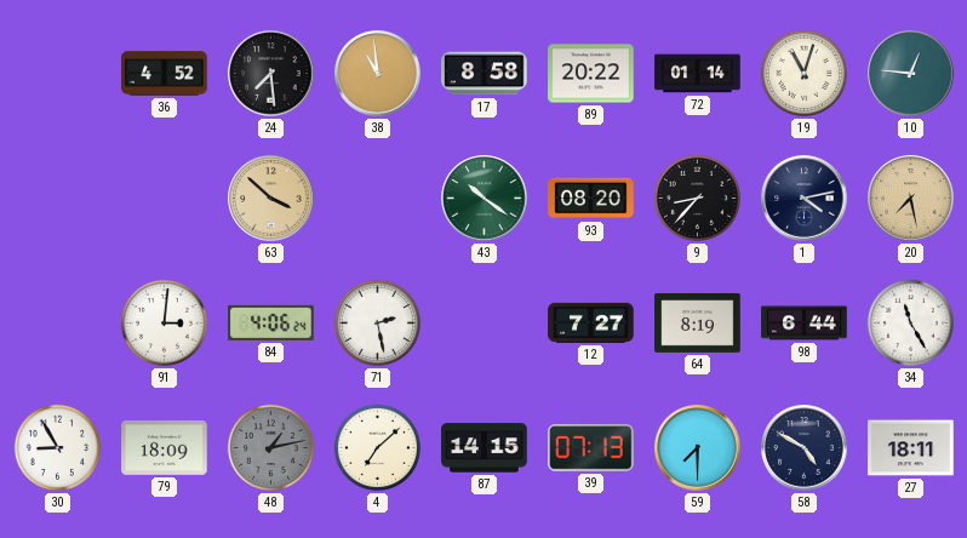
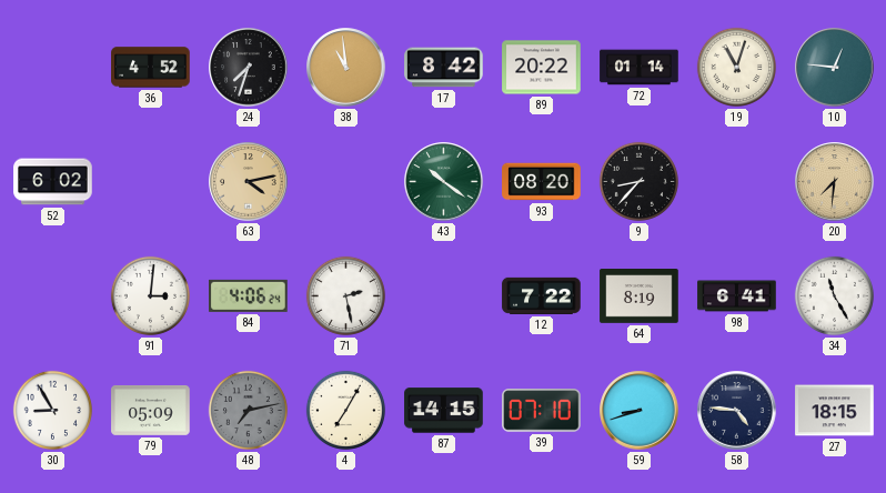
24: 7:29 -> 7:33 (249, 68)
17: 8:58 -> 8:42 (444, 68)
52: none -> 6:02 (53, 182)
63: 3:52 -> 4:13 (249, 182)
1: 4:13 -> none (805, 199)
20: 7:28 -> 7:31 (835, 182)
12: 7:27 -> 7:22 (542, 295)
98: 6:44 -> 6:41 (737, 296)
79: 18:09 -> 05:09 (151, 410)
48: 1:13 -> 7:13 (248, 410)
4: 7:08 -> 7:05 (345, 410)
39: 07:13 -> 07:10 (542, 411)
59: 7:30 -> 8:42 (640, 411)
58: 4:50 -> 4:46 (737, 411)
27: 18:11 -> 18:15 (835, 411)
